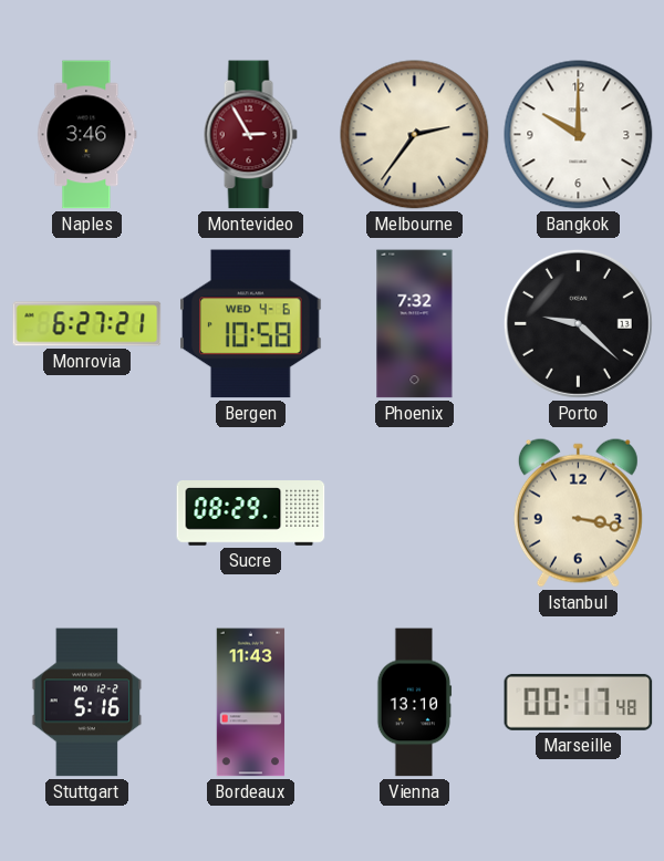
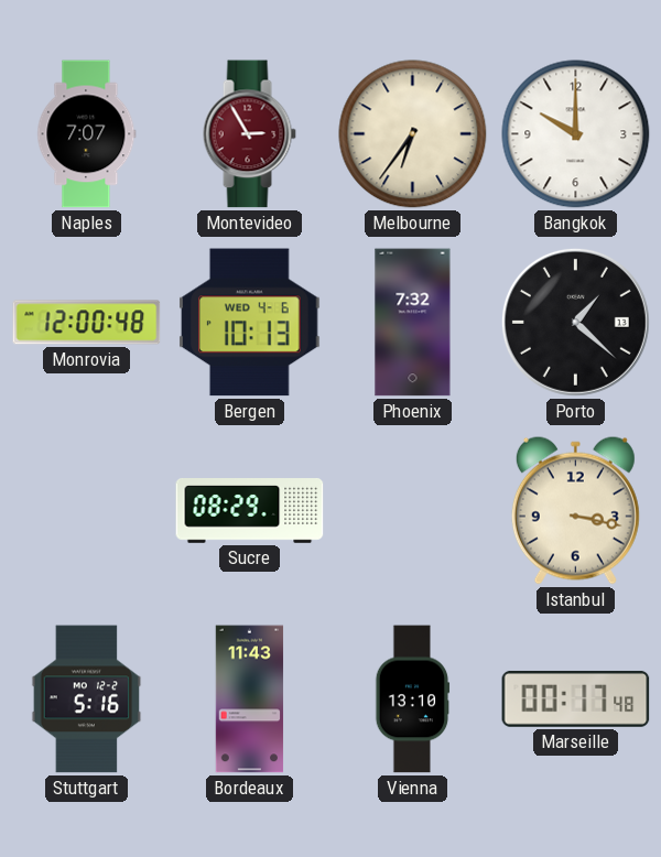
Naples: 3:46 -> 7:07 (87, 134)
Melbourne: 2:36 -> 6:36 (413, 134)
Monrovia: 6:27 -> 12:00 (87, 323)
Bergen: 10:58 -> 10:13 (250, 323)
Porto: 9:22 -> 1:22 (575, 322)
